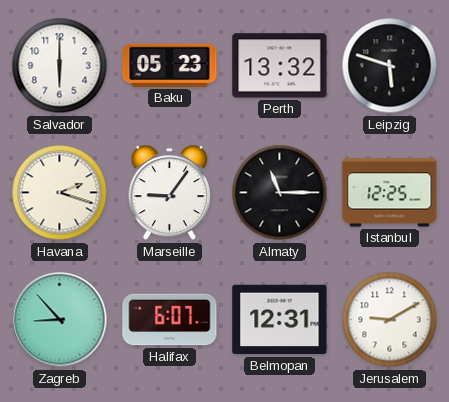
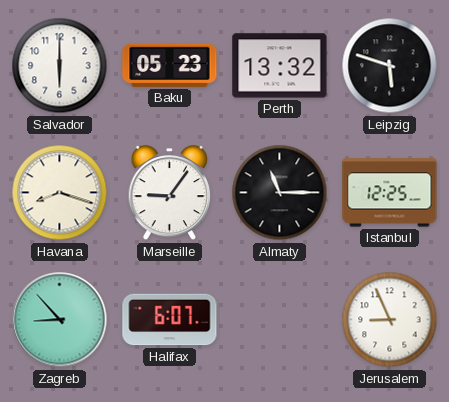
Havana: 2:18 -> 8:18 (60, 193)
Belmopan: 12:31 -> none (280, 320)
Jerusalem: 9:10 -> 8:56 (390, 320)
